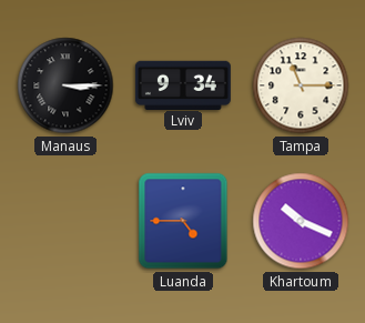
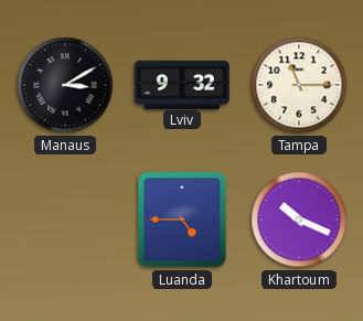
Manaus: 3:15 -> 3:10 (65, 85)
Lviv: 9:34 -> 9:32 (182, 84)
